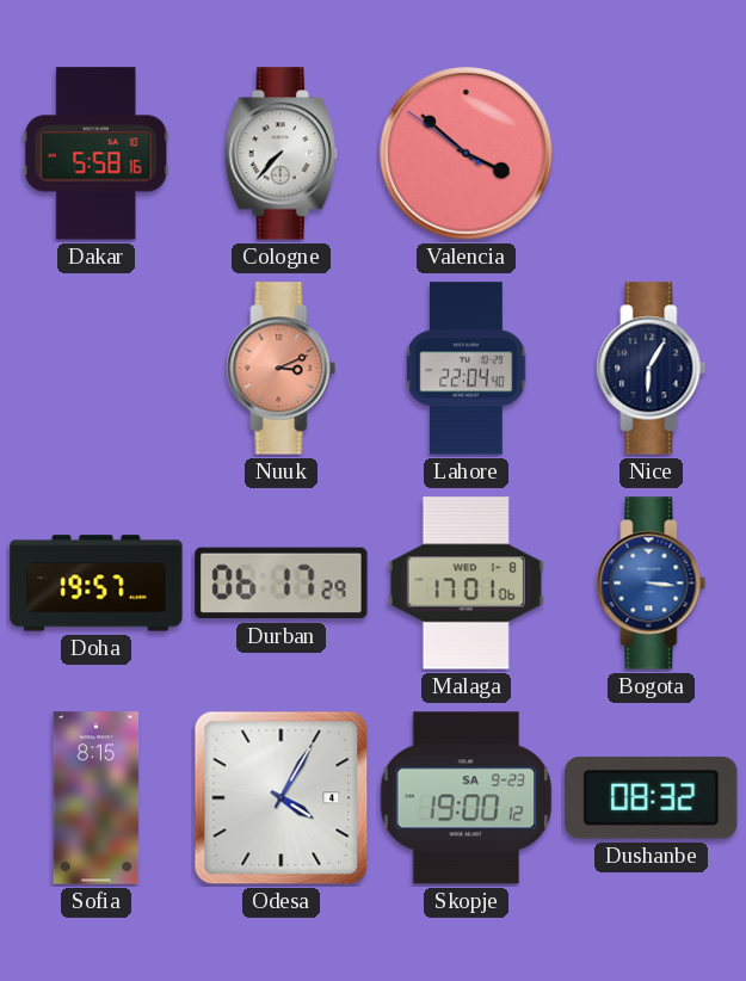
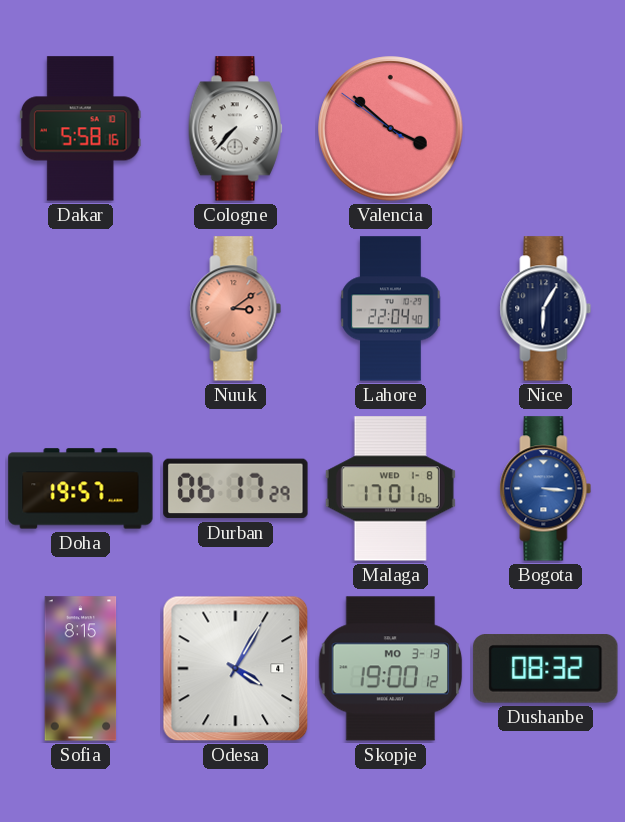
Nuuk: 3:11 -> 3:09 (236, 309)
Skopje date: SA 9-23 -> MO 3-13 (391, 669)
